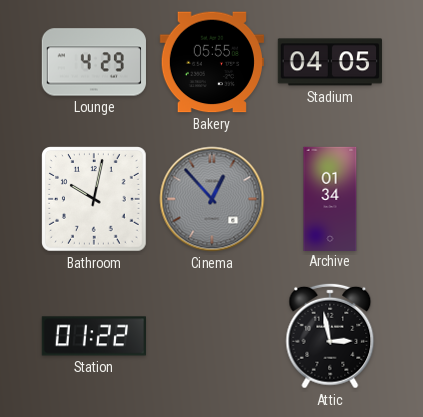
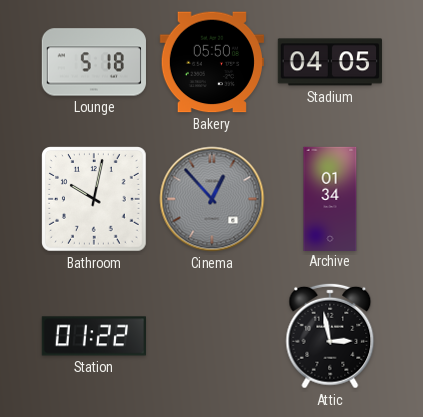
Lounge: 4:29 -> 5:18 (93, 62)
Bakery: 05:55 -> 05:50 (212, 62)
